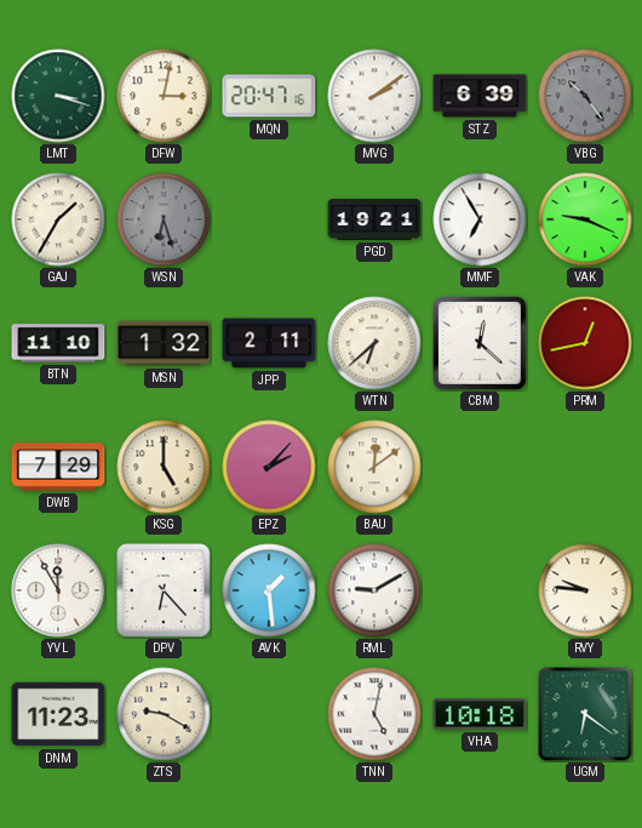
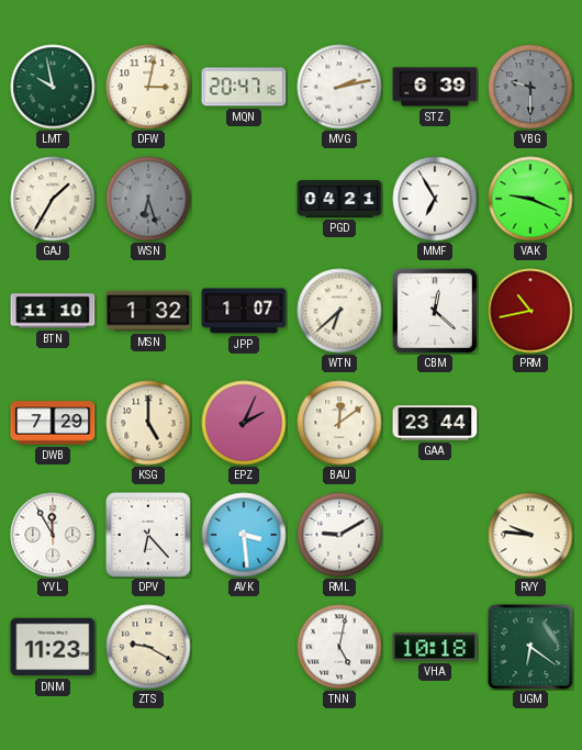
LMT: 3:18 -> 9:58 (53, 87)
MVG: 2:09 -> 2:13 (339, 87)
VBG: 10:24 -> 9:30 (530, 87)
PGD: 19:21 -> 04:21 (339, 199)
JPP: 2:11 -> 1:07 (244, 311)
PRM: 12:43 -> 10:43 (530, 311)
EPZ: 2:07 -> 2:04 (244, 423)
GAA: none -> 23:44 (435, 423)
AVK: 1:29 -> 3:29 (244, 535)
